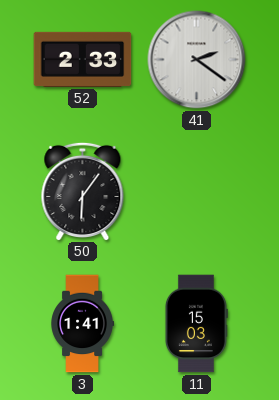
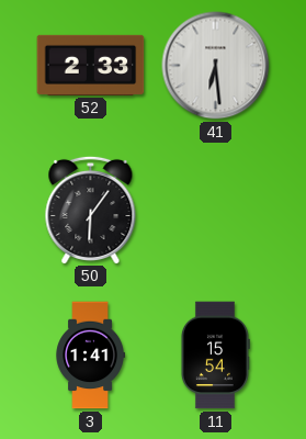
41: 2:21 -> 6:29 (216, 66)
11: 15:03 -> 15:54 (215, 356)
